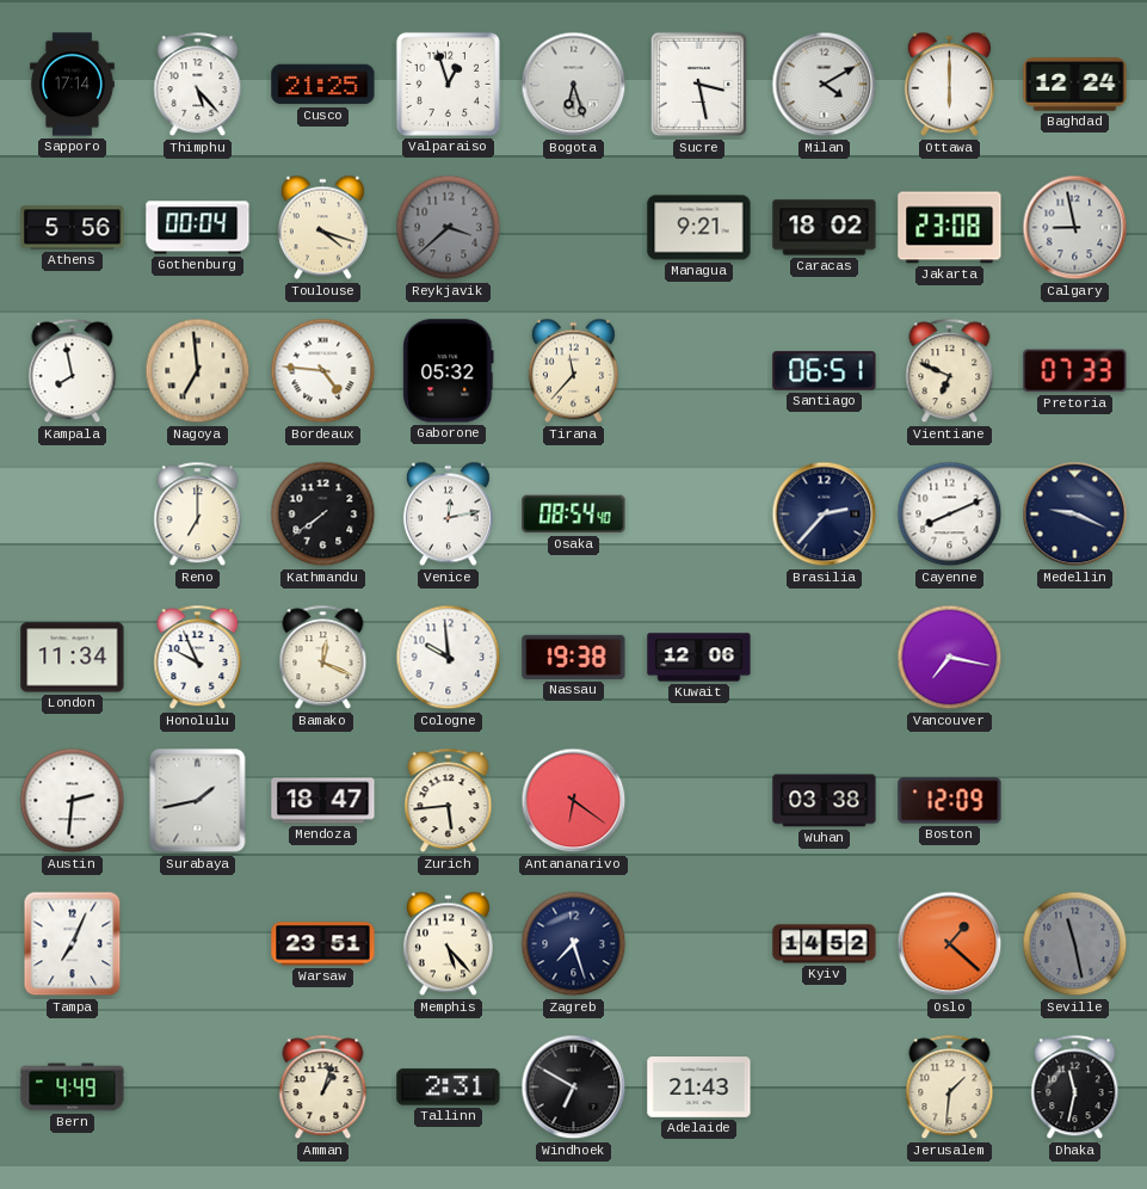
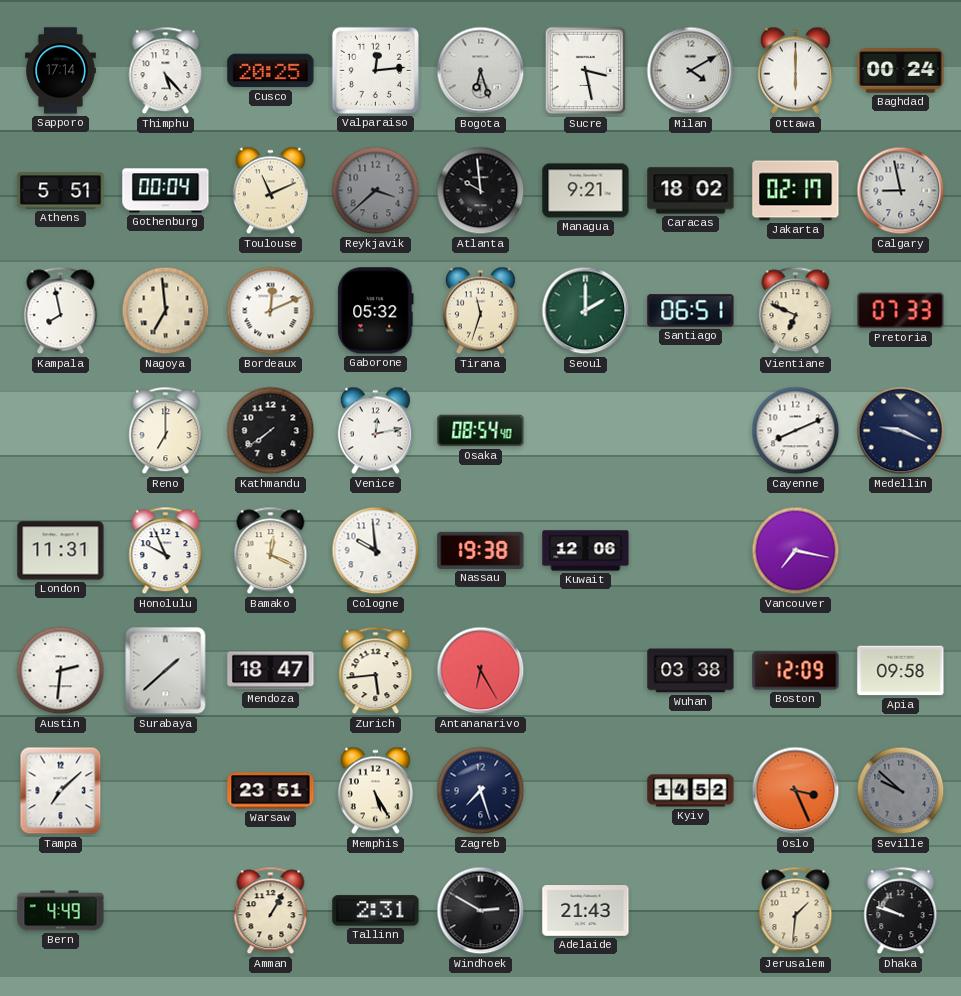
Cusco: 21:25 -> 20:25 (271, 71)
Valparaiso: 12:57 -> 12:14 (375, 70)
Baghdad: 12:24 -> 00:24 (901, 71)
Athens: 5:56 -> 5:51 (61, 191)
Toulouse: 4:18 -> 11:11 (270, 191)
Atlanta: none -> 9:59 (481, 191)
Jakarta: 23:08 -> 02:17 (796, 191)
Bordeaux: 4:46 -> 12:11 (271, 311)
Tirana: 11:37 -> 11:33 (480, 311)
Seoul: none -> 2:00 (586, 311)
Brasilia: 2:37 -> none (825, 515)
London: 11:34 -> 11:31 (61, 551)
Surabaya: 1:43 -> 1:38 (166, 671)
Antananarivo: 6:21 -> 6:25 (481, 671)
Apia: none -> 09:58 (901, 671)
Tampa: 7:04 -> 7:08 (61, 791)
Memphis: 5:23 -> 5:25 (375, 791)
Oslo: 1:22 -> 3:26 (796, 791)
Seville: 11:28 -> 9:52 (901, 791)
Amman: 1:03 -> 1:05 (271, 911)
Windhoek: 6:50 -> 2:50 (481, 911)
Dhaka: 11:32 -> 9:48 (901, 911)
